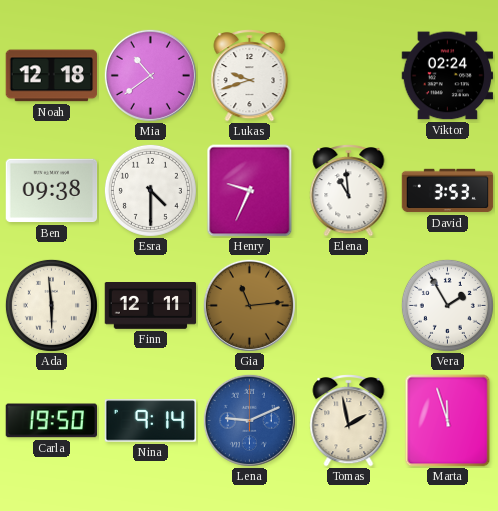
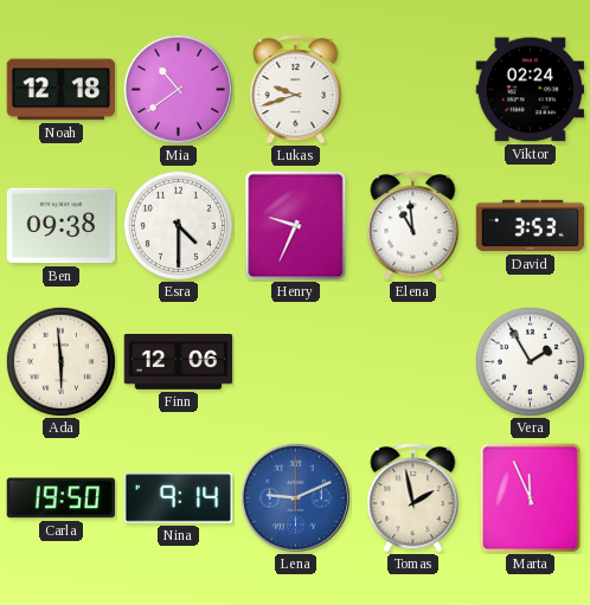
Finn: 12:11 -> 12:06 (179, 362)
Gia: 11:14 -> none (249, 305)
Marta: 11:57 -> 11:56 (531, 498)
